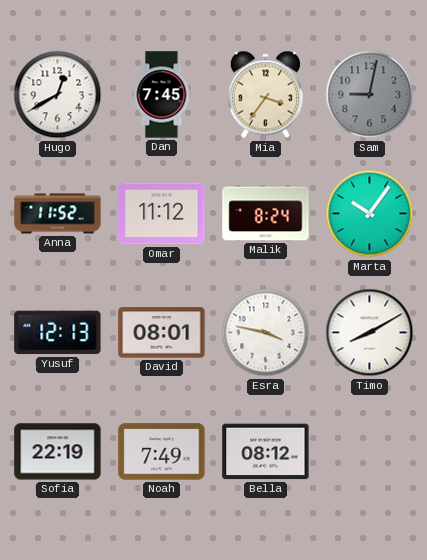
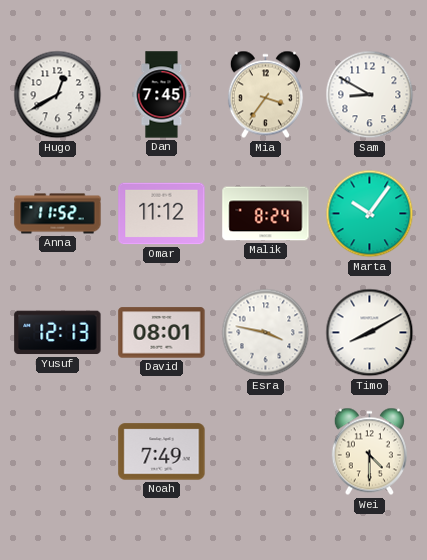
Sam: 9:02 -> 8:50 (370, 95)
Sam dial: grey -> white (370, 95)
Sofia: 22:19 -> none (58, 452)
Bella: 08:12 -> none (266, 452)
Wei: none -> 4:30 (369, 452)
